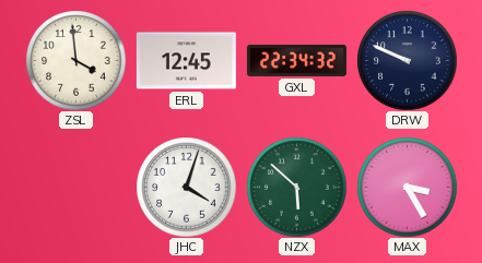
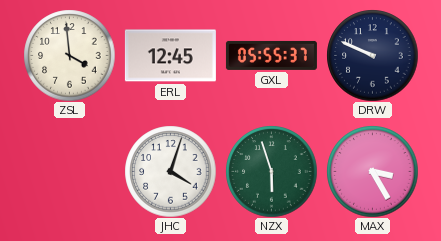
GXL: 22:34 -> 05:55 (271, 55)
NZX: 5:52 -> 5:57 (271, 171)
